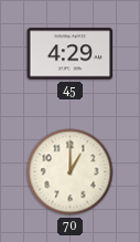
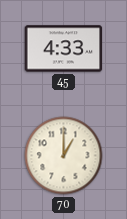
45: 4:29 -> 4:33 (64, 49)
